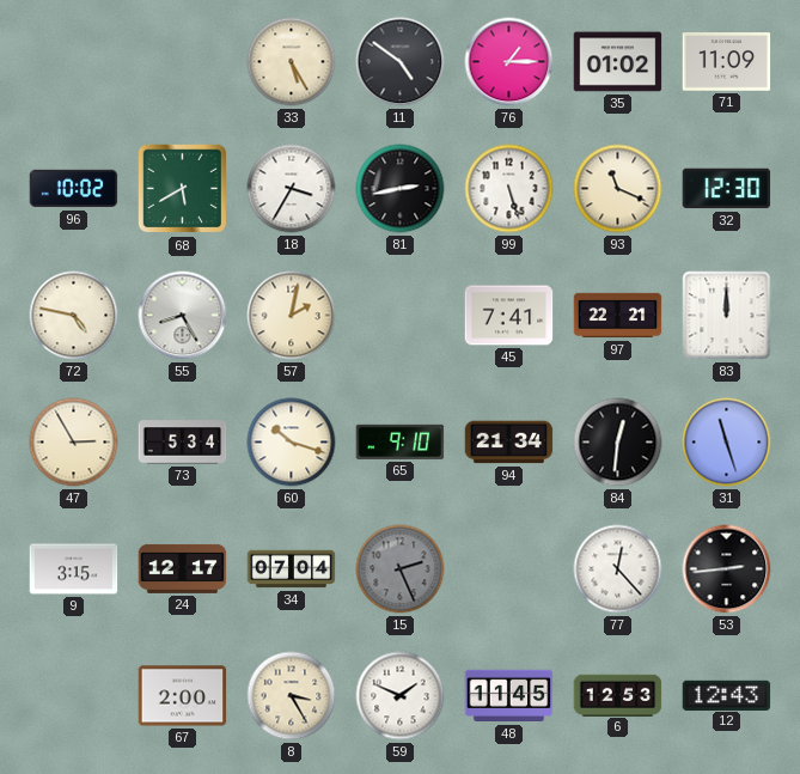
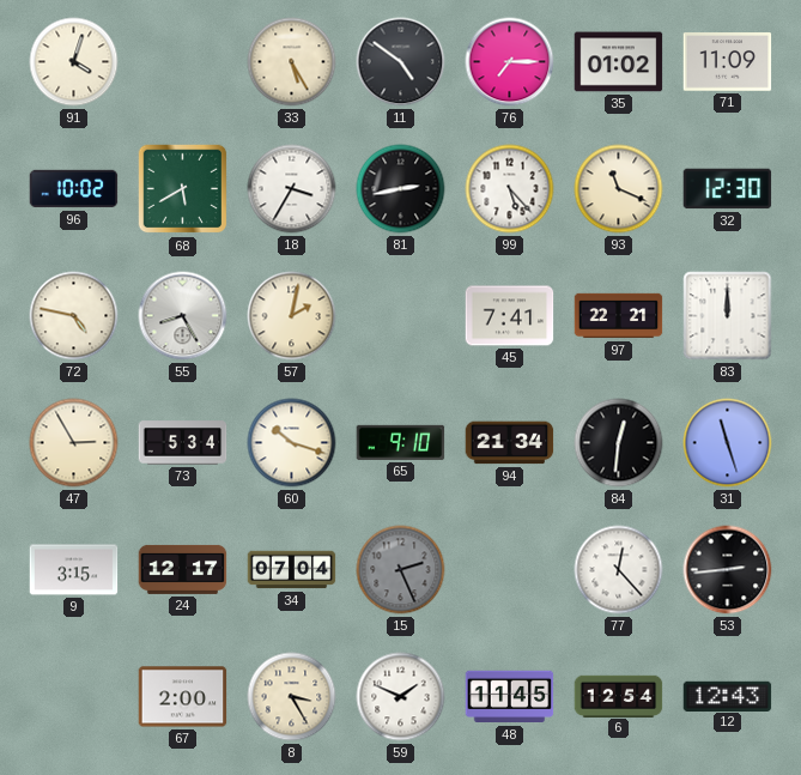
91: none -> 4:03 (74, 62)
76: 1:15 -> 7:15 (510, 62)
99: 5:27 -> 5:23 (510, 189)
6: 12:53 -> 12:54 (619, 696)
